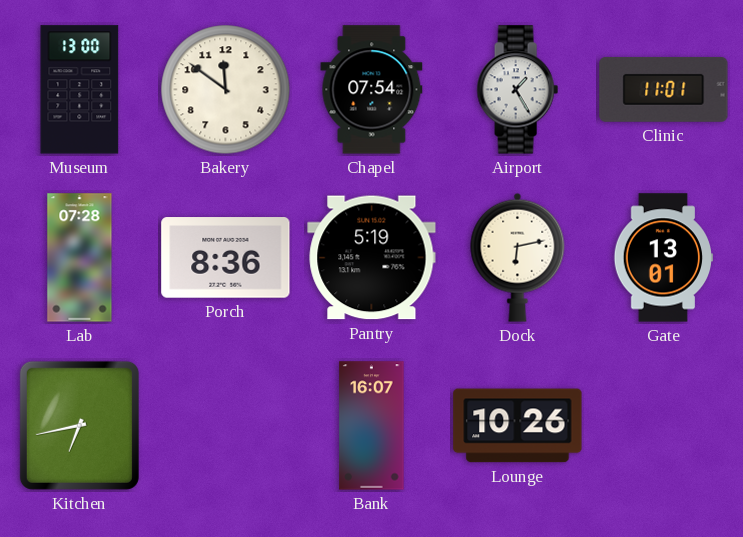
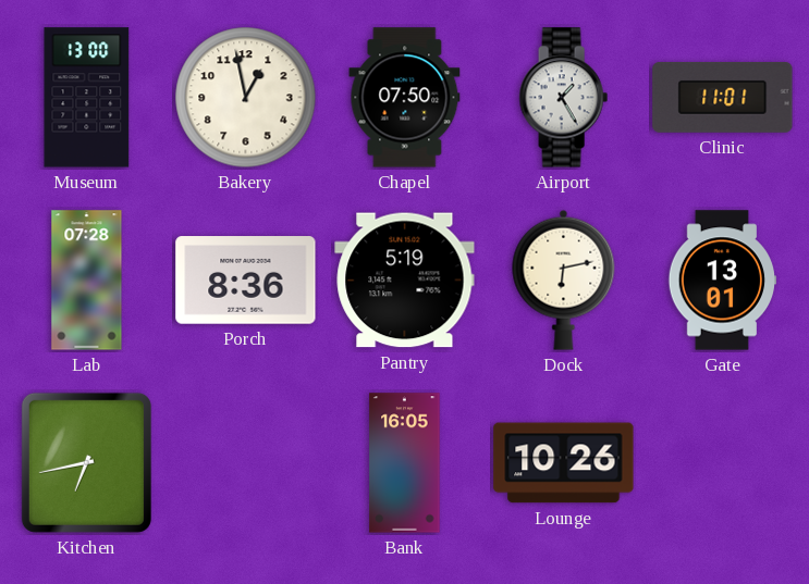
Bakery: 11:51 -> 12:58 (246, 98)
Chapel: 07:54 -> 07:50 (405, 98)
Bank: 16:07 -> 16:05 (405, 463)
